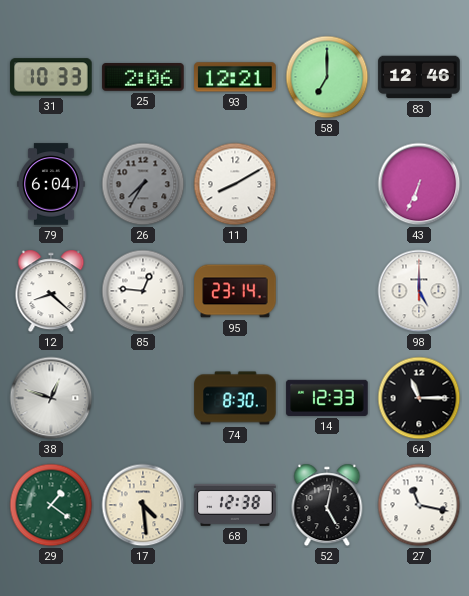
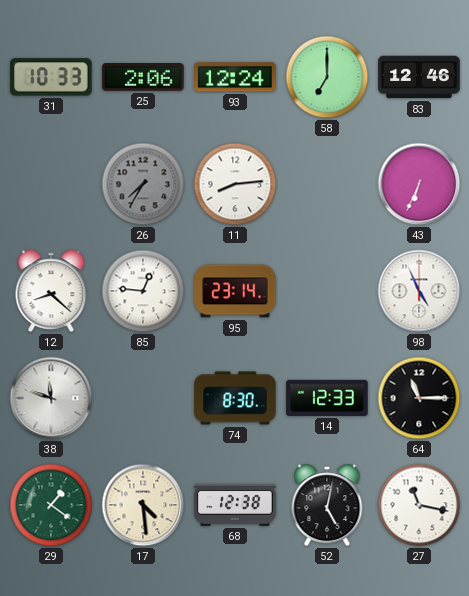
93: 12:21 -> 12:24 (235, 77)
79: 6:04 -> none (51, 184)
11: 8:10 -> 8:14 (235, 184)
98: 5:00 -> 4:56 (419, 291)
38: 12:48 -> 11:48 (51, 398)
